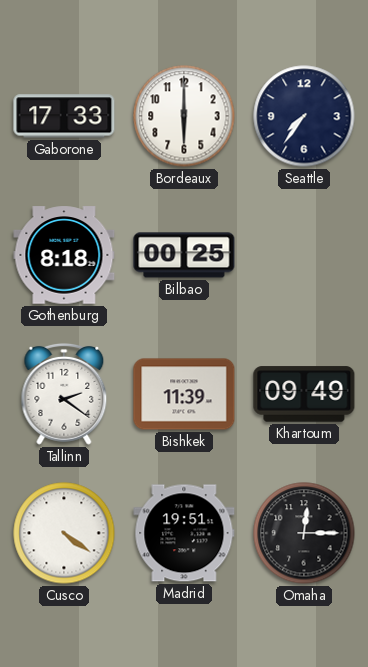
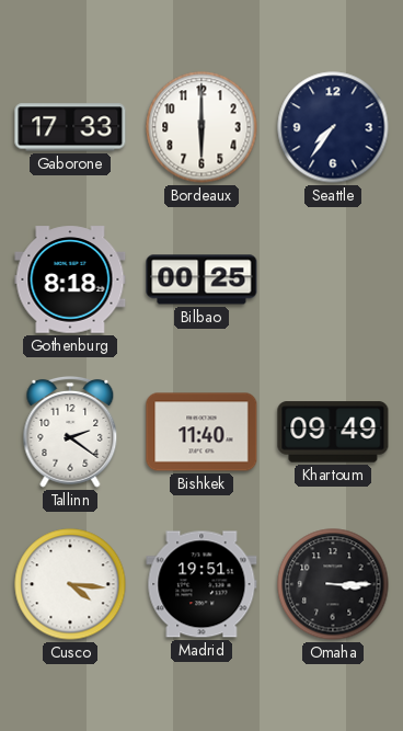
Bishkek: 11:39 -> 11:40 (201, 432)
Cusco: 4:21 -> 4:16 (70, 584)
Omaha: 12:15 -> 3:15 (333, 584)
